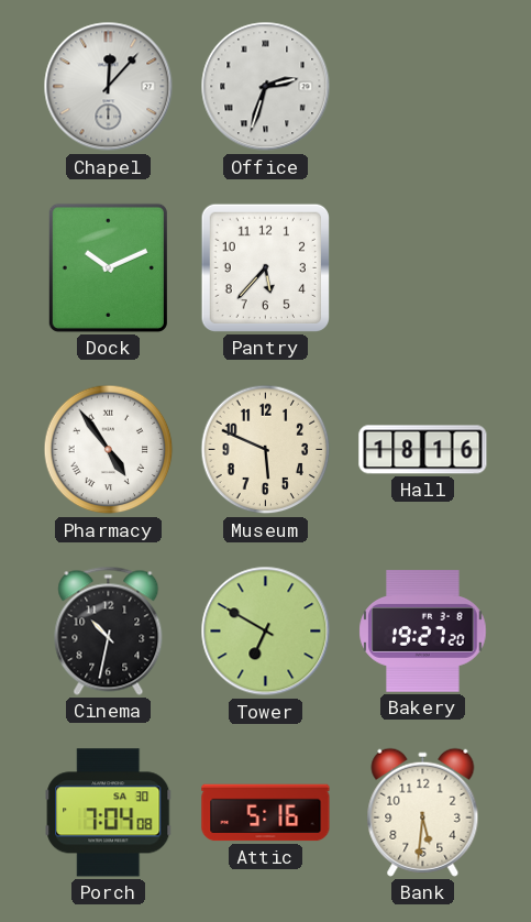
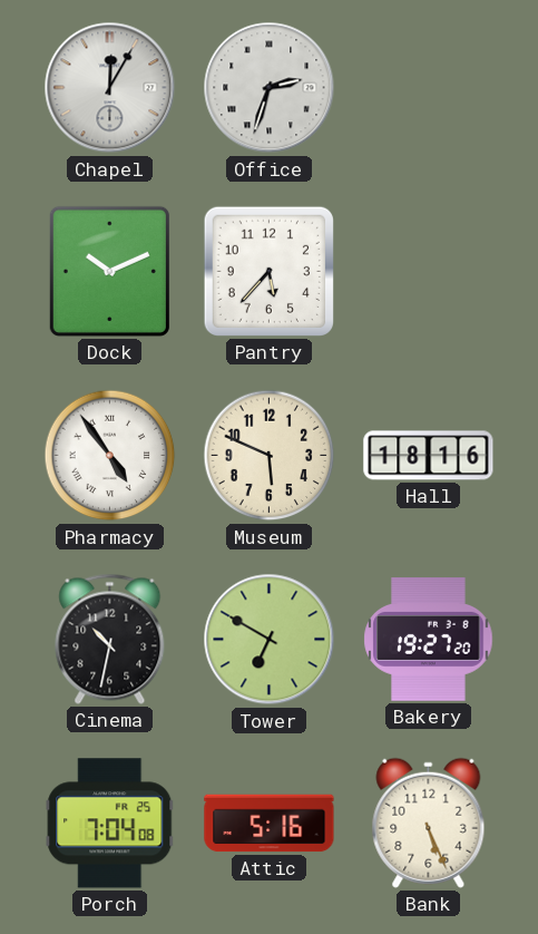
Chapel: 12:07 -> 12:05 (110, 88)
Porch date: SA 30 -> FR 25 (110, 824)
Bank: 5:31 -> 5:26 (429, 823)
